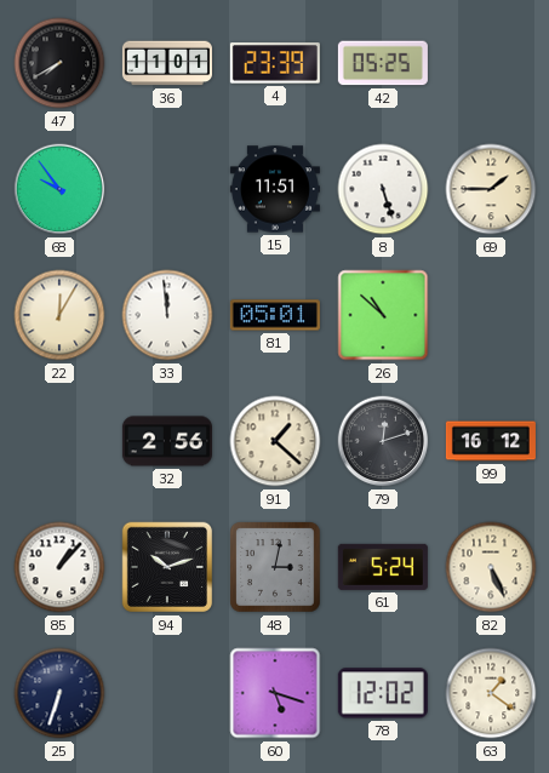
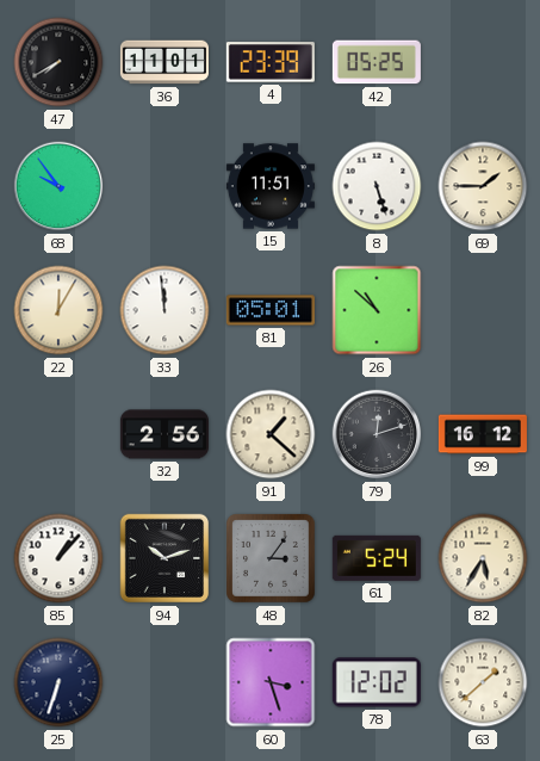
48: 3:02 -> 3:06 (272, 559)
82: 5:26 -> 5:35 (483, 558)
60: 5:18 -> 3:27 (271, 682)
63: 1:21 -> 1:38 (483, 682)
